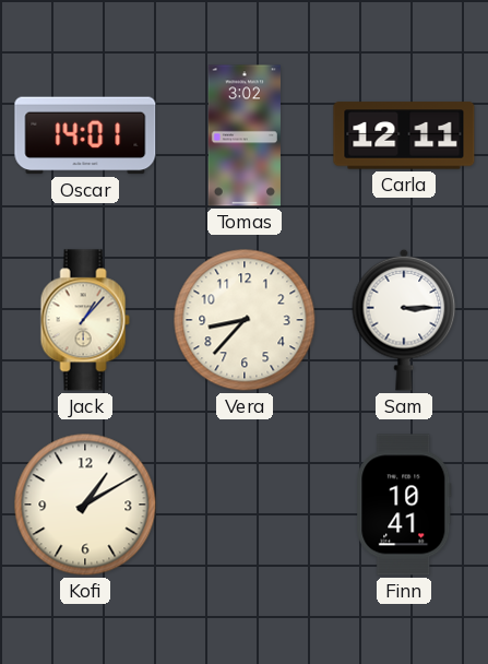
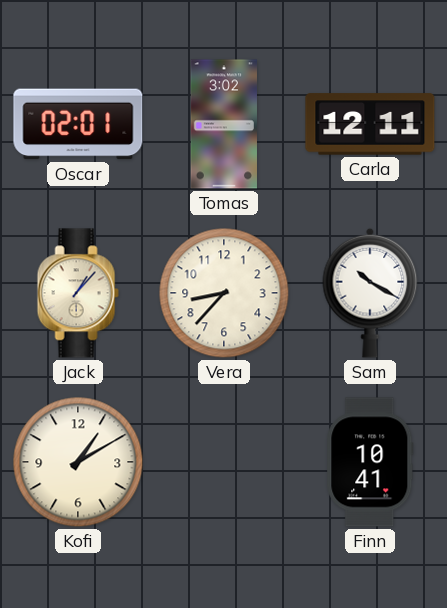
Oscar: 14:01 -> 02:01 (78, 124)
Sam: 3:15 -> 10:20 (370, 293)
